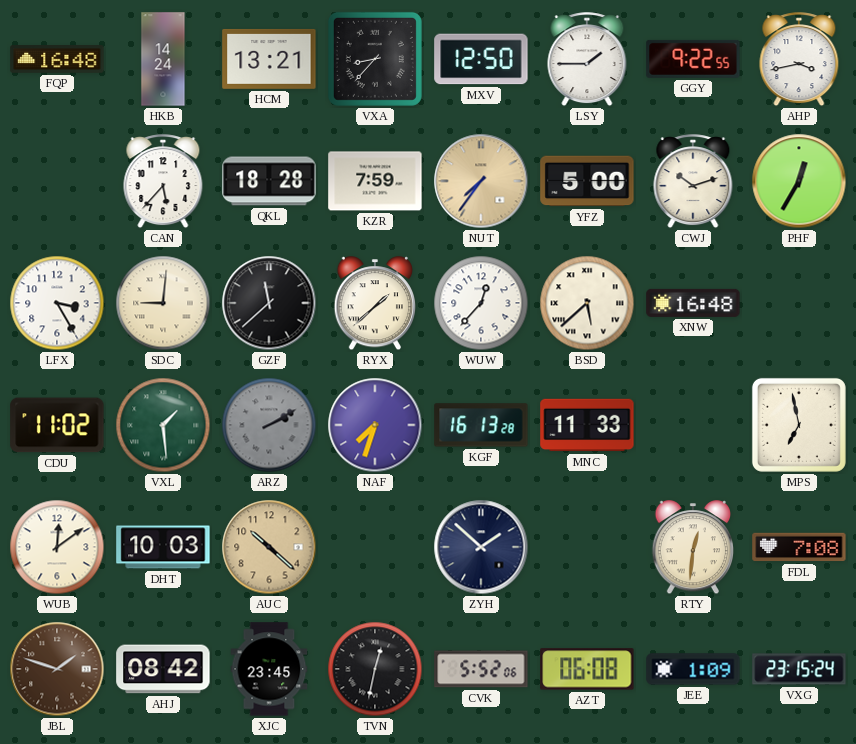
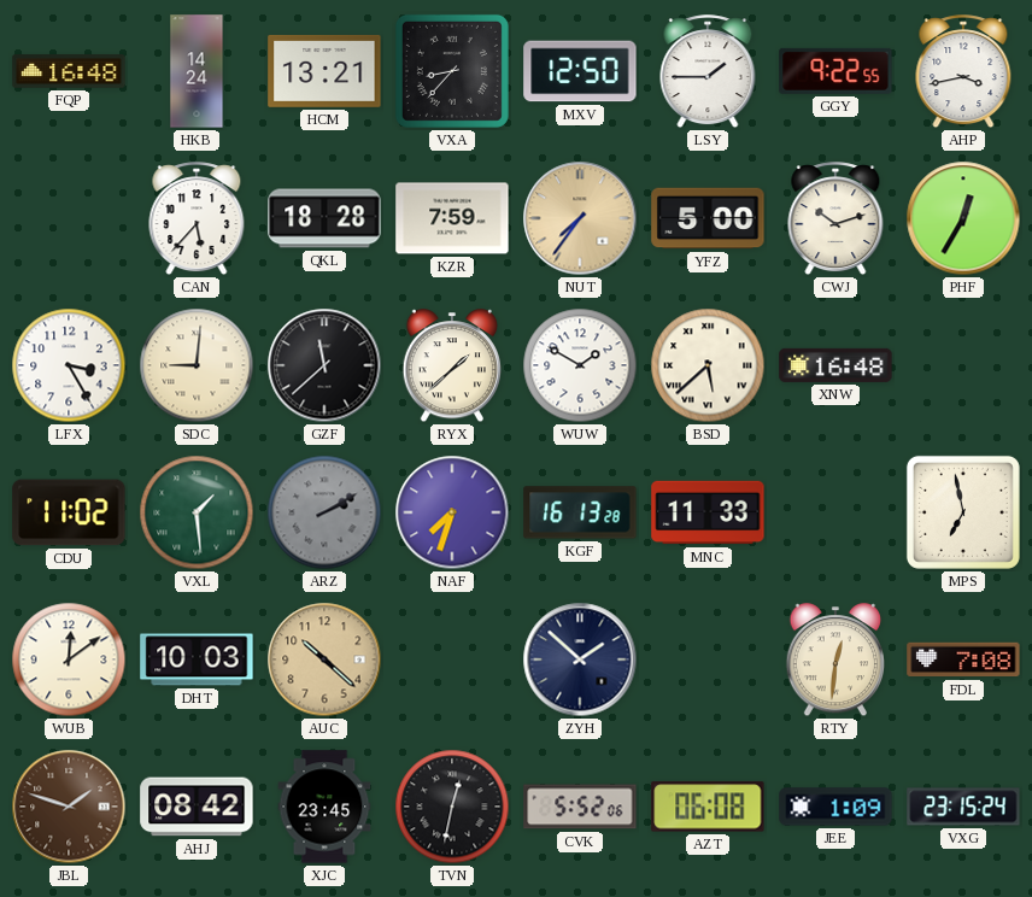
WUW: 12:37 -> 1:50 (580, 365)
